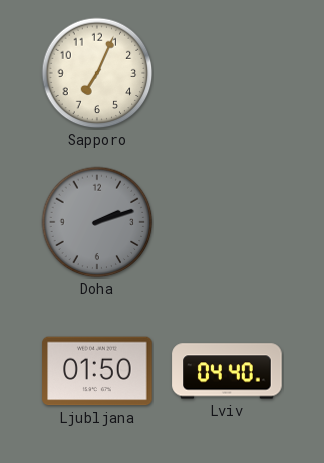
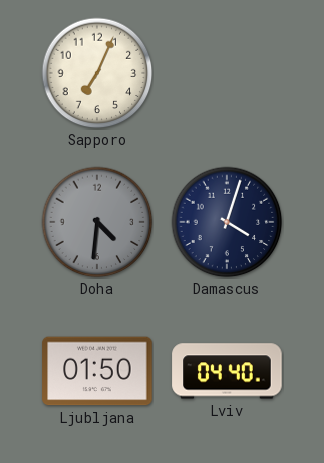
Doha: 2:12 -> 4:31 (97, 222)
Damascus: none -> 4:03 (227, 222)
